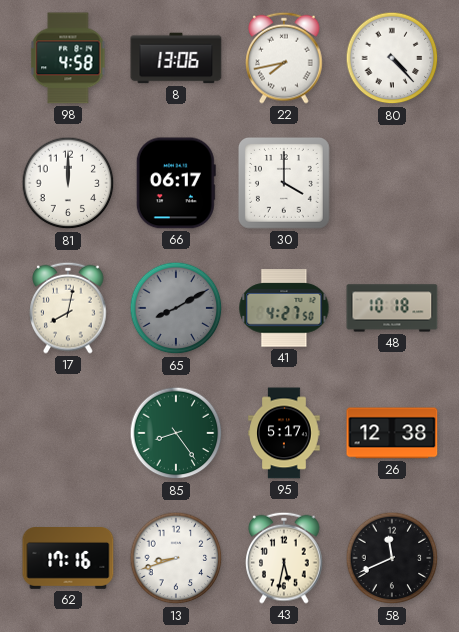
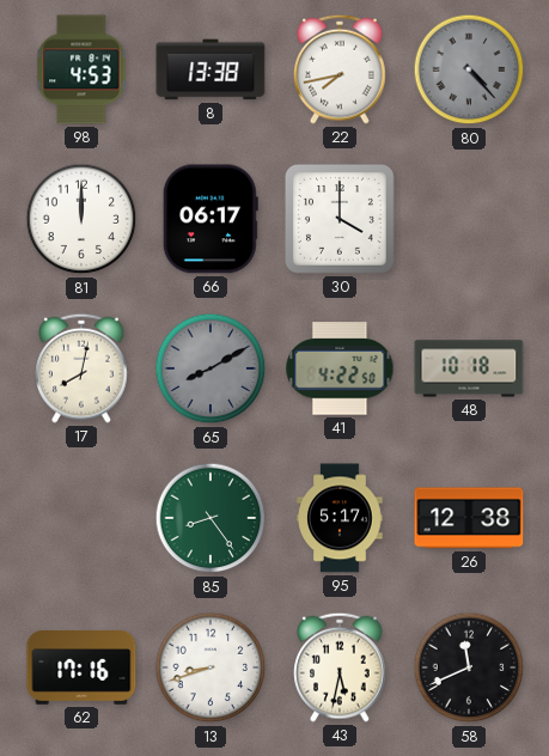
98: 4:58 -> 4:53 (81, 69)
8: 13:06 -> 13:38 (211, 69)
80 dial: white -> grey (469, 69)
41: 4:27 -> 4:22 (340, 368)
